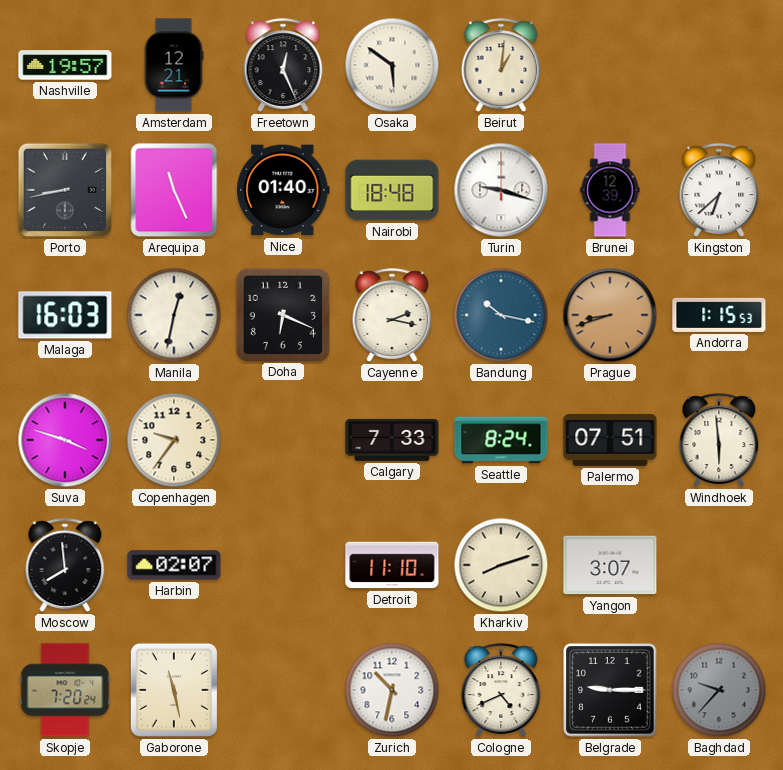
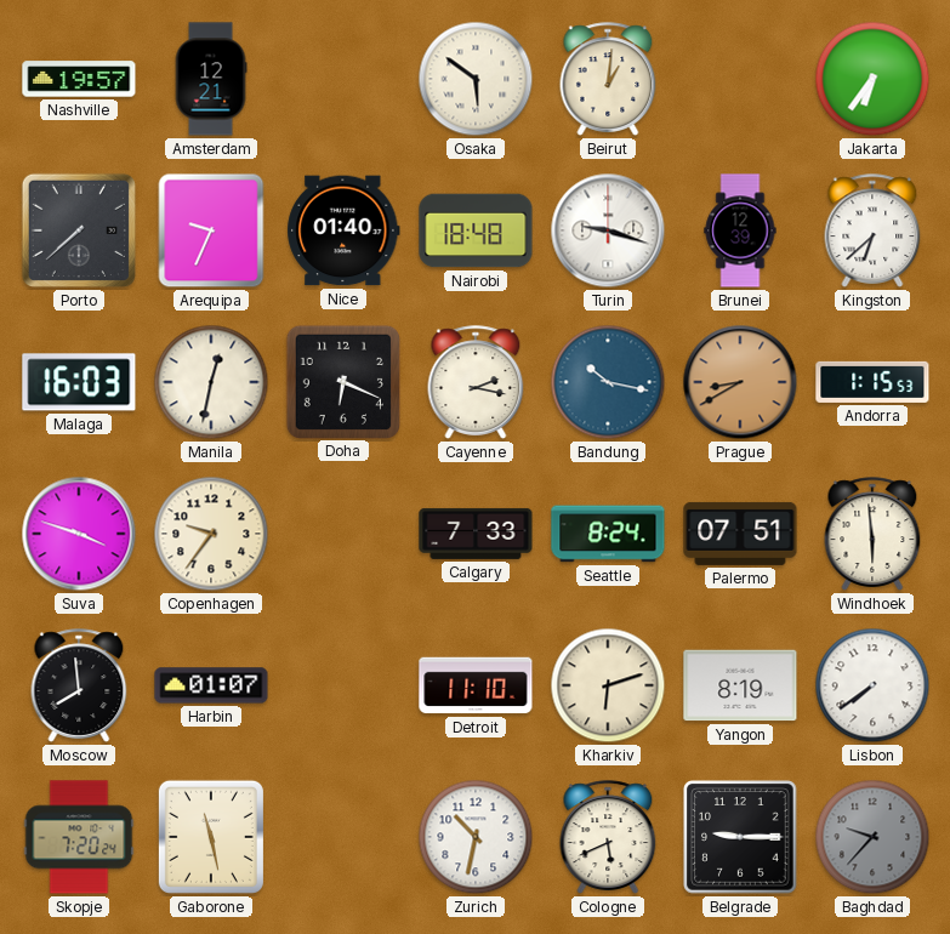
Freetown: 12:26 -> none (283, 65)
Jakarta: none -> 6:36 (872, 79)
Porto: 8:43 -> 7:38 (79, 230)
Arequipa: 11:26 -> 9:34 (211, 230)
Prague: 8:42 -> 8:40 (740, 382)
Harbin: 02:07 -> 01:07 (211, 685)
Kharkiv: 8:12 -> 6:12 (608, 685)
Yangon: 3:07 -> 8:19 (740, 685)
Lisbon: none -> 7:39 (872, 685)
Cologne: 4:41 -> 5:41 (608, 837)
